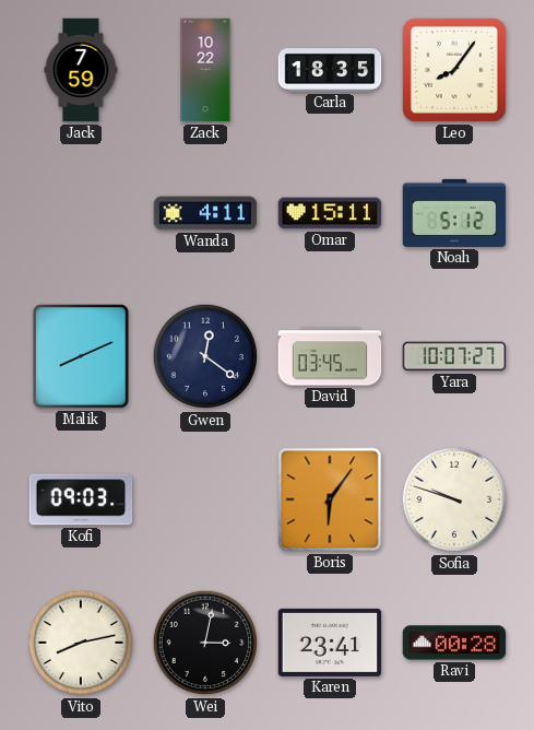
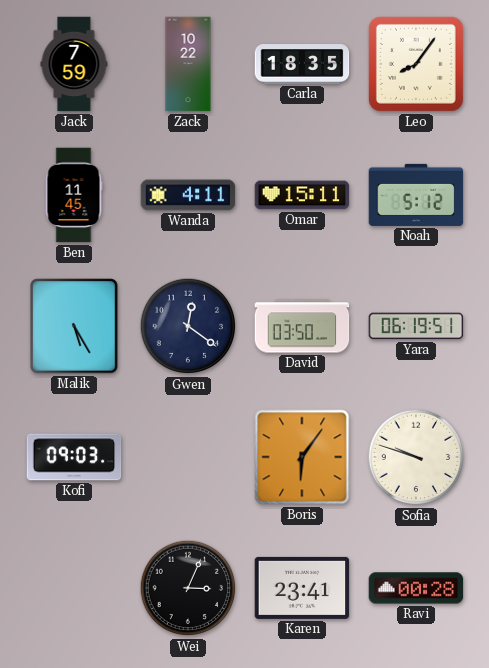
Ben: none -> 11:45 (74, 195)
Malik: 8:11 -> 5:25 (74, 326)
David: 03:45 -> 03:50 (302, 326)
Yara: 10:07 -> 06:19 (416, 326)
Vito: 8:13 -> none (81, 643)
Wei: 3:02 -> 3:04 (188, 588)
